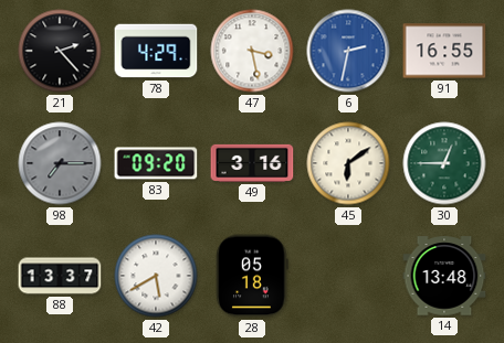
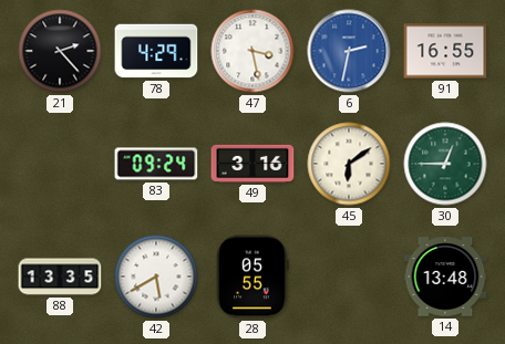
98: 7:15 -> none (60, 163)
83: 09:20 -> 09:24 (156, 164)
88: 13:37 -> 13:35 (60, 277)
28: 05:18 -> 05:55 (252, 277)
